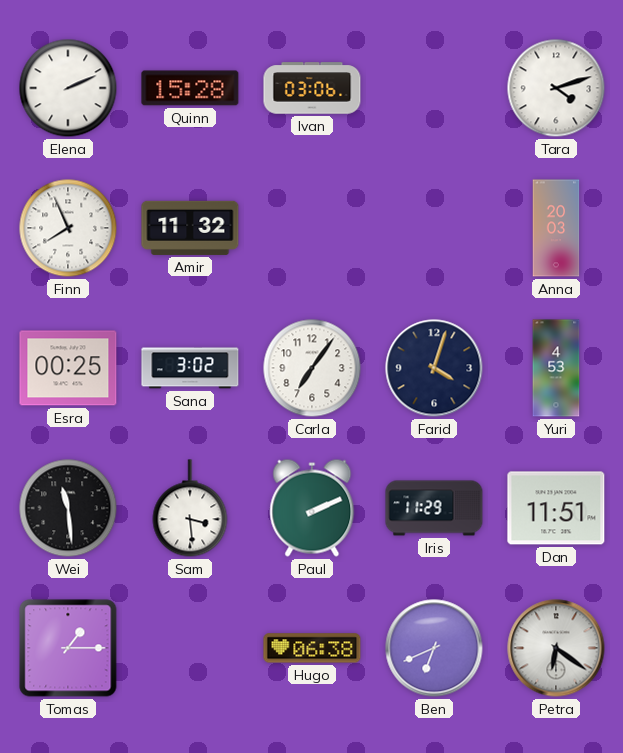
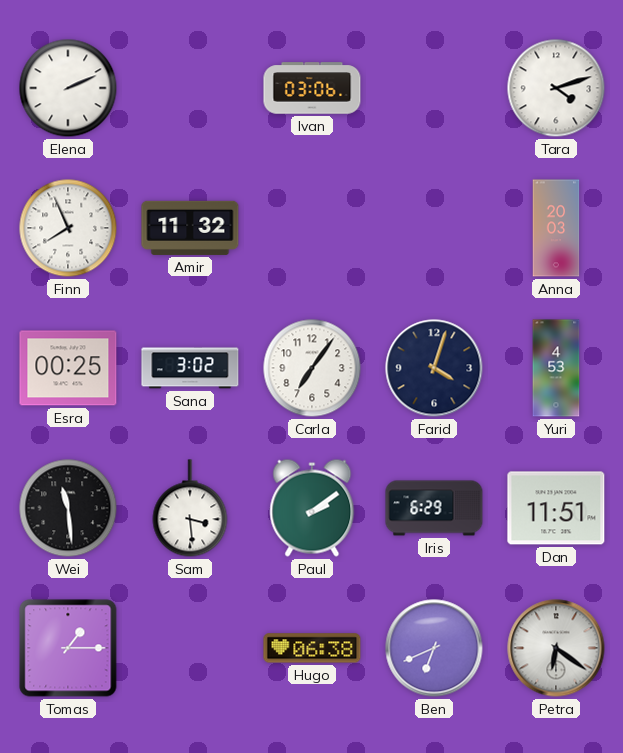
Quinn: 15:28 -> none (190, 88)
Paul: 2:11 -> 2:09 (312, 508)
Iris: 11:29 -> 6:29 (434, 508)
